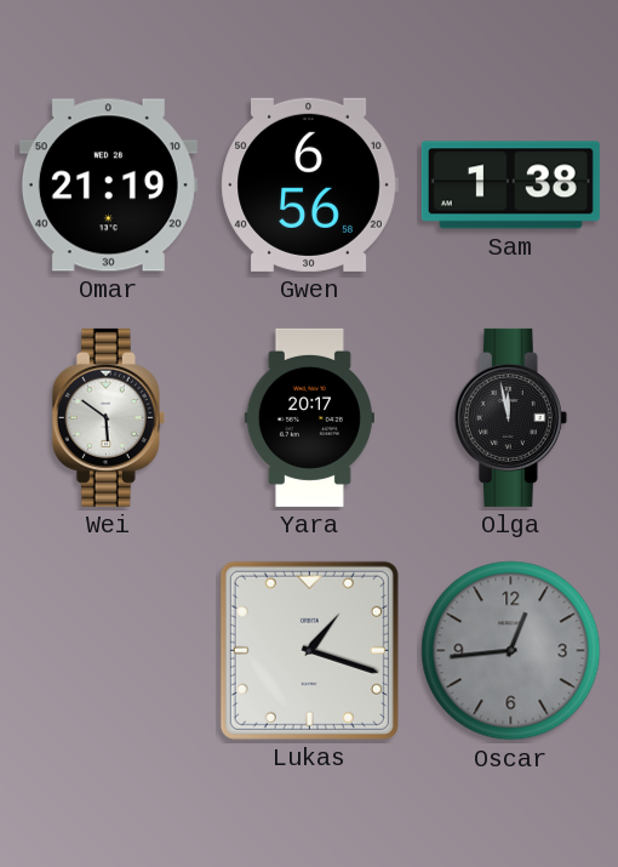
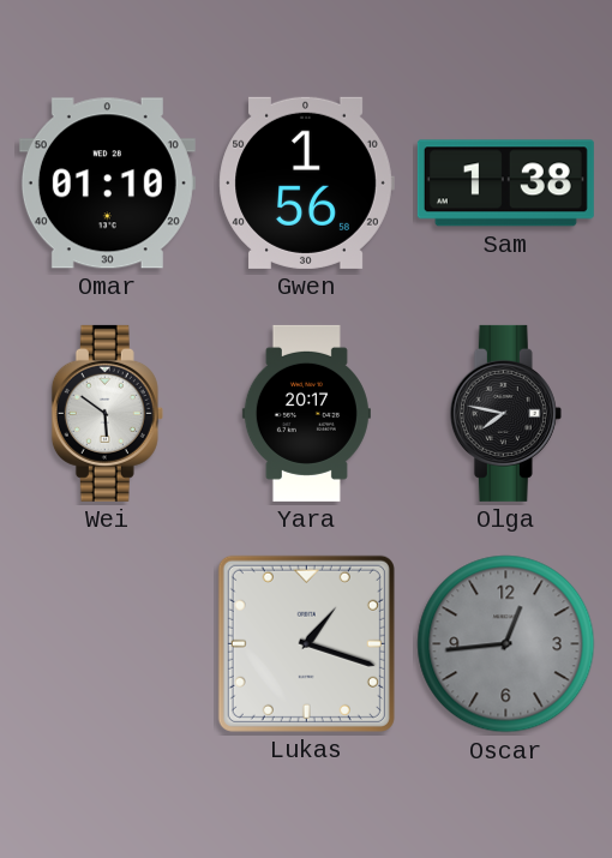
Omar: 21:19 -> 01:10 (107, 184)
Gwen: 6:56 -> 1:56 (306, 182)
Olga: 11:58 -> 7:47 (505, 413)
